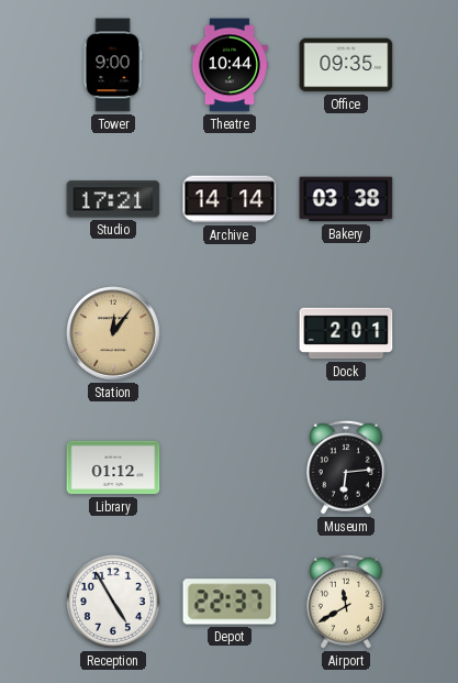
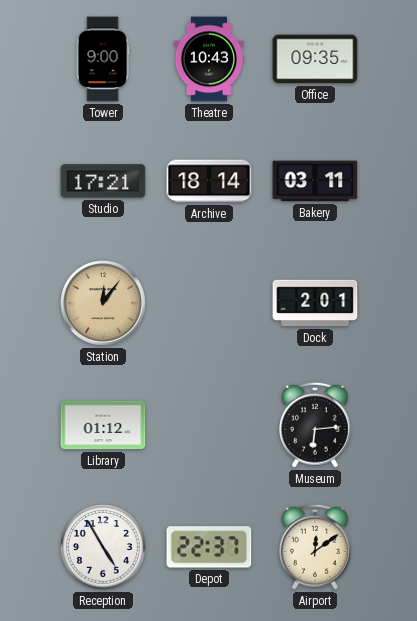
Theatre: 10:44 -> 10:43 (209, 59)
Archive: 14:14 -> 18:14 (209, 181)
Bakery: 03:38 -> 03:11 (315, 181)
Airport: 11:40 -> 12:09 (315, 547)
